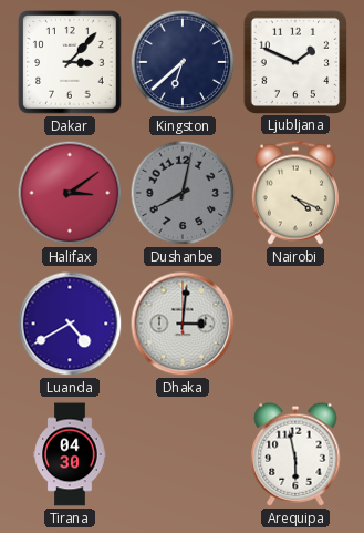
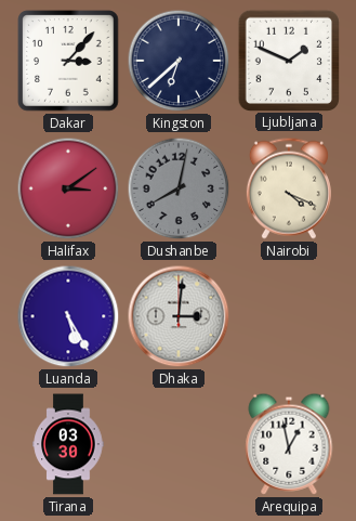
Luanda: 4:40 -> 5:25 (68, 316)
Tirana: 04:30 -> 03:30 (68, 444)
Arequipa: 5:58 -> 12:58 (289, 444)
